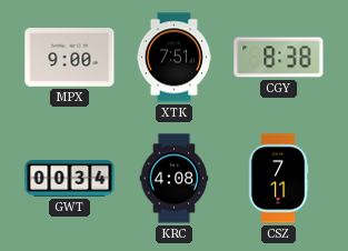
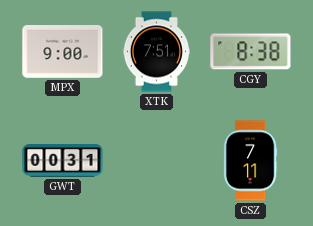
GWT: 00:34 -> 00:31 (63, 161)
KRC: 4:08 -> none (175, 179)
